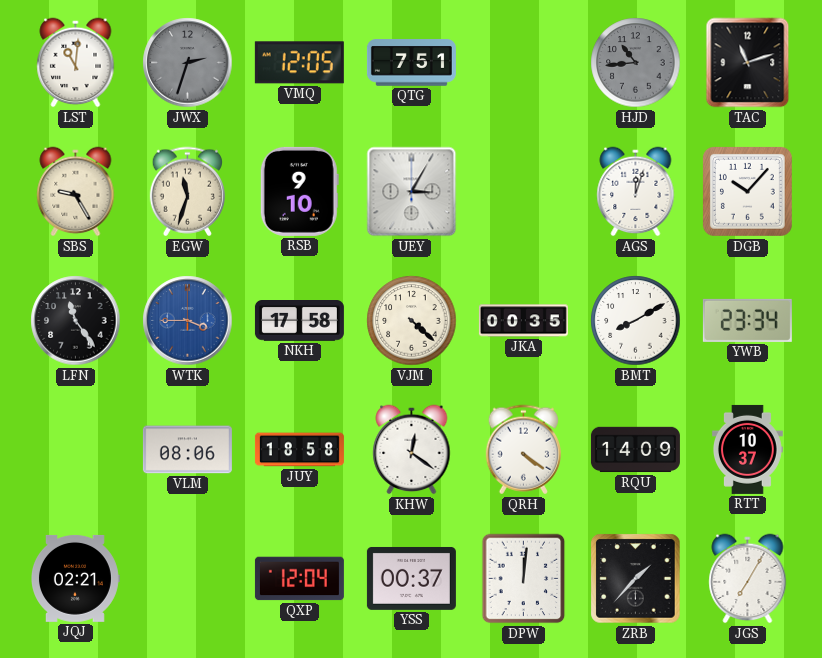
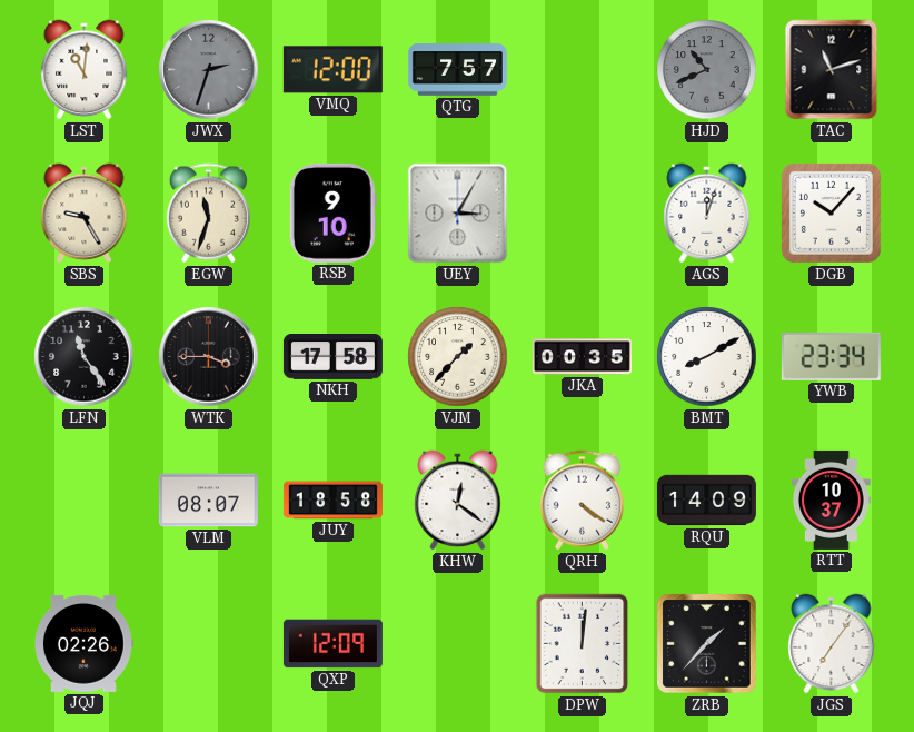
VMQ: 12:05 -> 12:00 (332, 70)
QTG: 7:51 -> 7:57 (457, 70)
HJD: 10:44 -> 10:41 (707, 70)
WTK dial: blue -> black (209, 357)
VJM: 4:22 -> 1:37 (458, 357)
VLM: 08:06 -> 08:07 (208, 501)
JQJ: 02:21 -> 02:26 (83, 643)
QXP: 12:04 -> 12:09 (332, 644)
YSS: 00:37 -> none (411, 578)
JGS: 7:05 -> 7:06 (832, 644)
